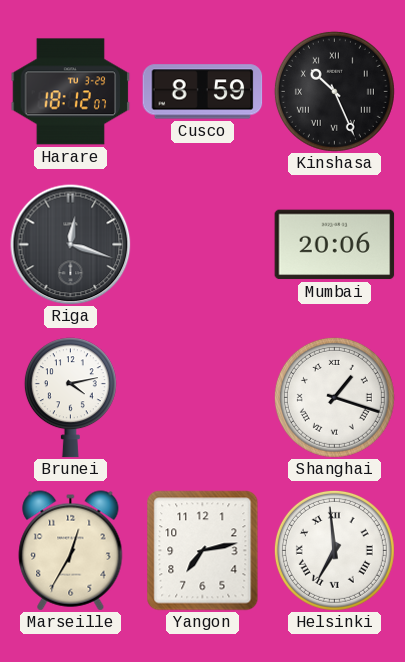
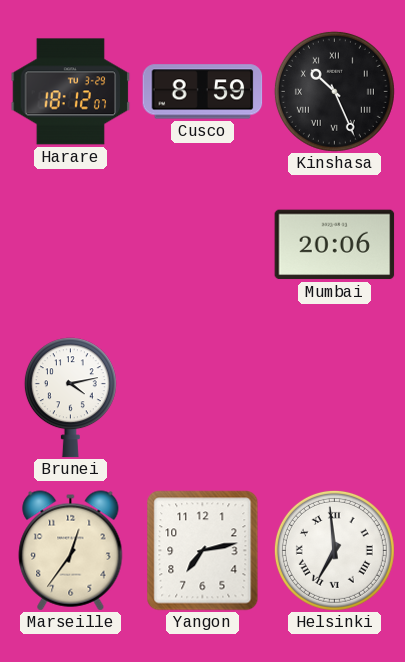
Riga: 12:18 -> none (71, 245)
Shanghai: 1:18 -> none (334, 397)
Marseille: 12:35 -> 12:36 (71, 551)
